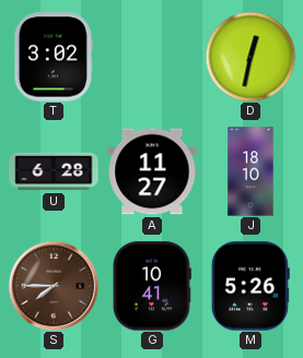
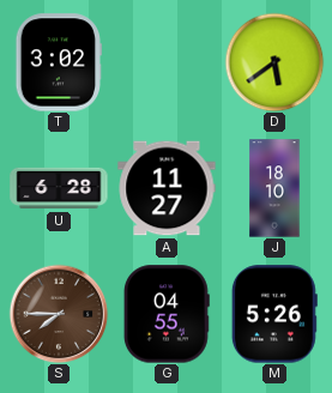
D: 12:32 -> 5:39 (274, 62)
G: 10:41 -> 04:55 (167, 314)
